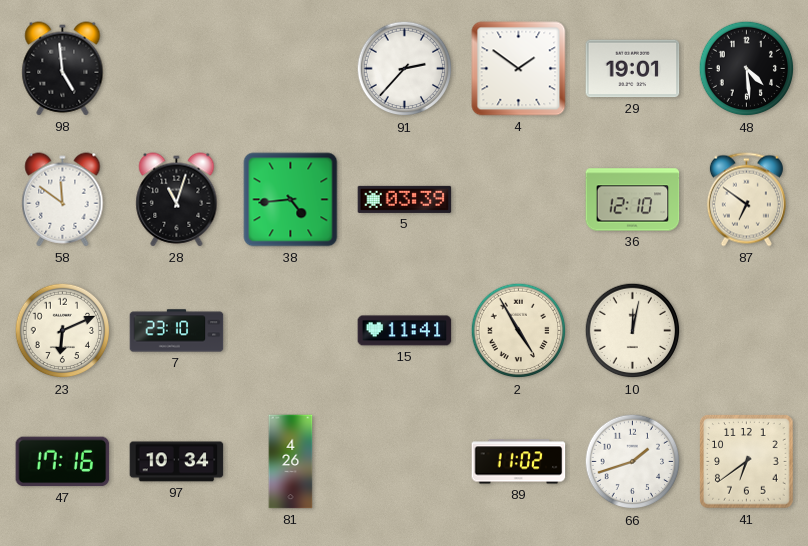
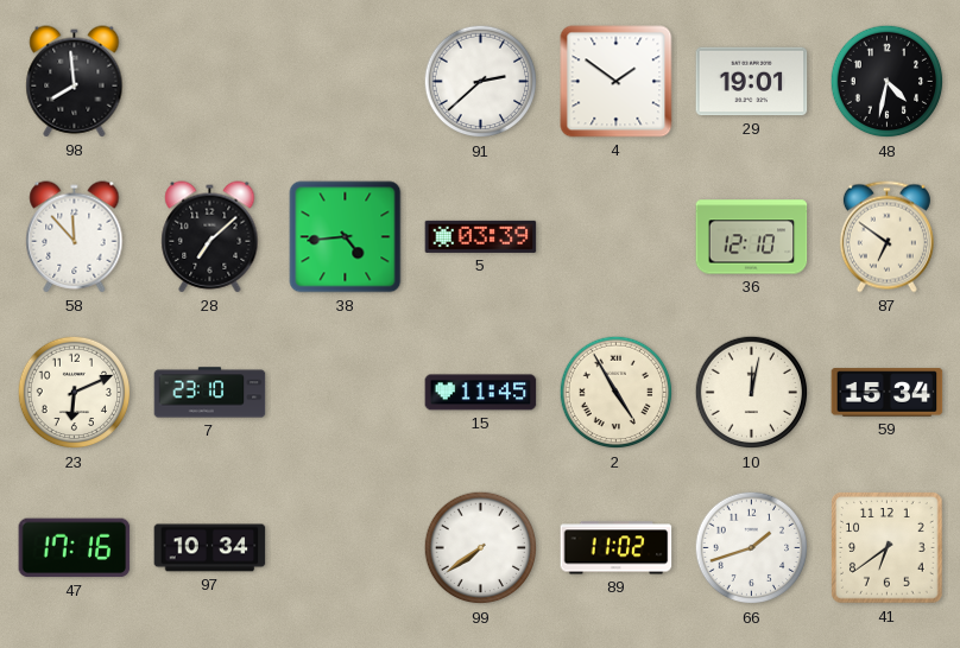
98: 4:59 -> 7:59 (75, 82)
91: 2:37 -> 2:38 (481, 82)
48: 4:29 -> 4:32 (888, 82)
58: 11:51 -> 11:53 (75, 237)
28: 11:03 -> 7:08 (210, 237)
15: 11:41 -> 11:45 (481, 393)
59: none -> 15:34 (888, 393)
81: 4:26 -> none (291, 462)
99: none -> 7:39 (481, 548)
